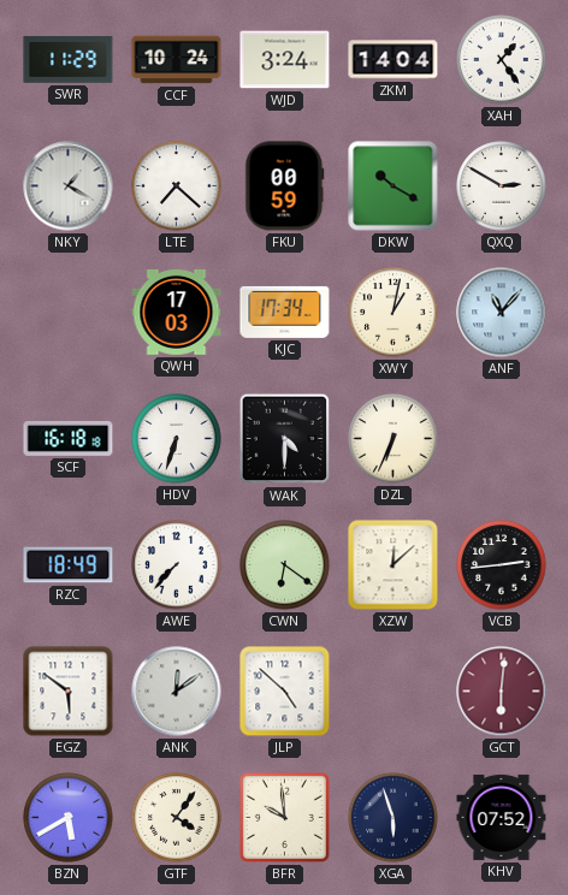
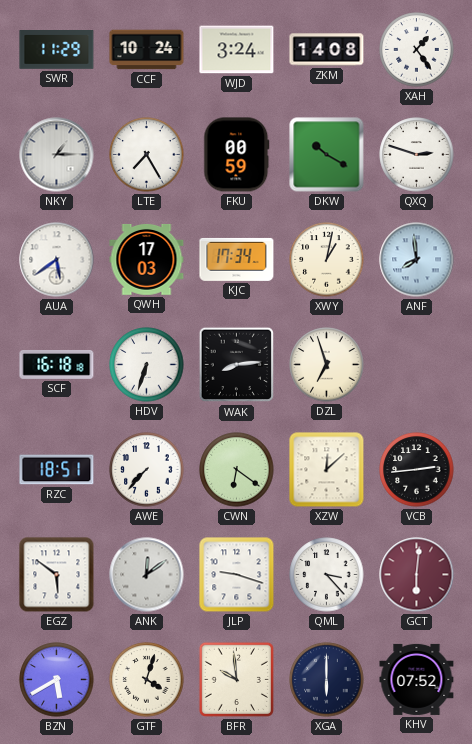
ZKM: 14:04 -> 14:08 (327, 50)
NKY: 1:20 -> 1:15 (57, 155)
LTE: 7:22 -> 7:25 (147, 155)
QXQ: 2:50 -> 2:48 (417, 155)
AUA: none -> 5:39 (57, 260)
ANF: 11:07 -> 7:59 (417, 260)
WAK: 4:30 -> 8:14 (237, 365)
DZL: 6:34 -> 6:57 (327, 365)
RZC: 18:49 -> 18:51 (57, 470)
JLP: 4:52 -> 9:18 (237, 575)
QML: none -> 3:23 (327, 575)
GTF: 4:06 -> 4:03 (147, 680)
XGA: 5:57 -> 6:00 (327, 680)
